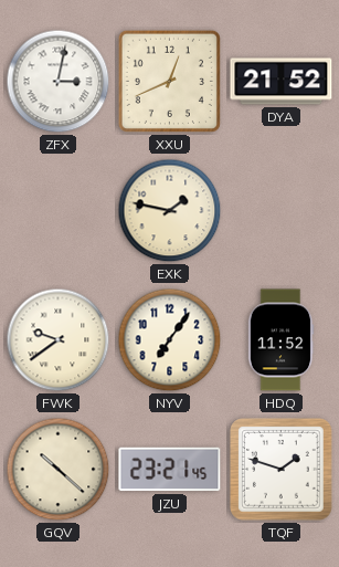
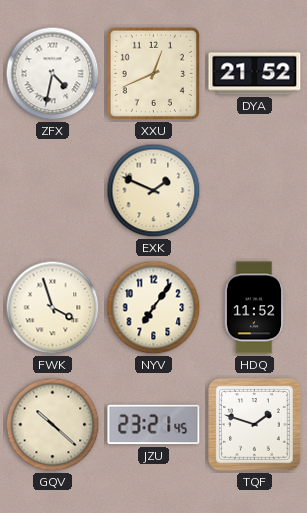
ZFX: 3:02 -> 4:32 (53, 74)
EXK: 1:47 -> 1:49 (154, 191)
FWK: 9:39 -> 3:57 (53, 308)
